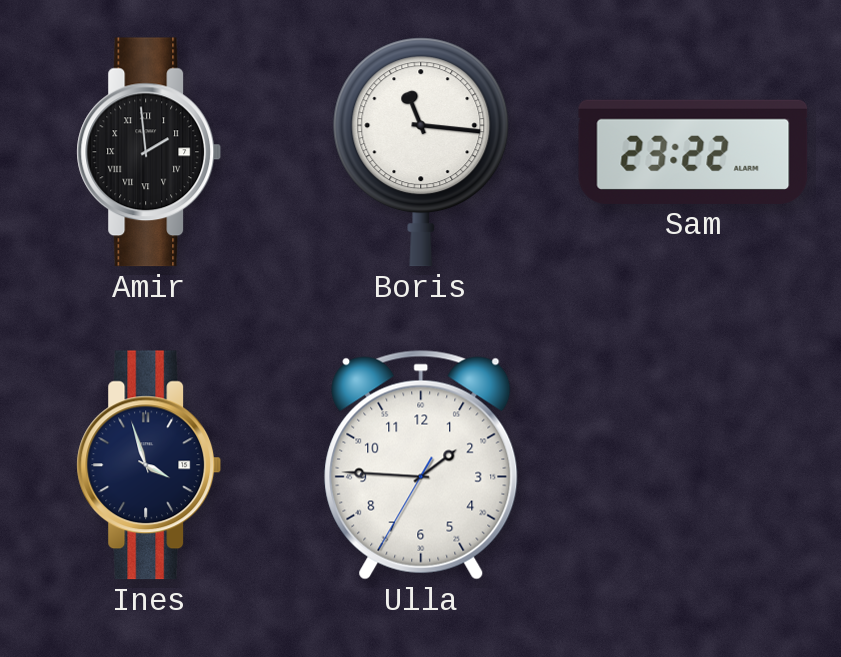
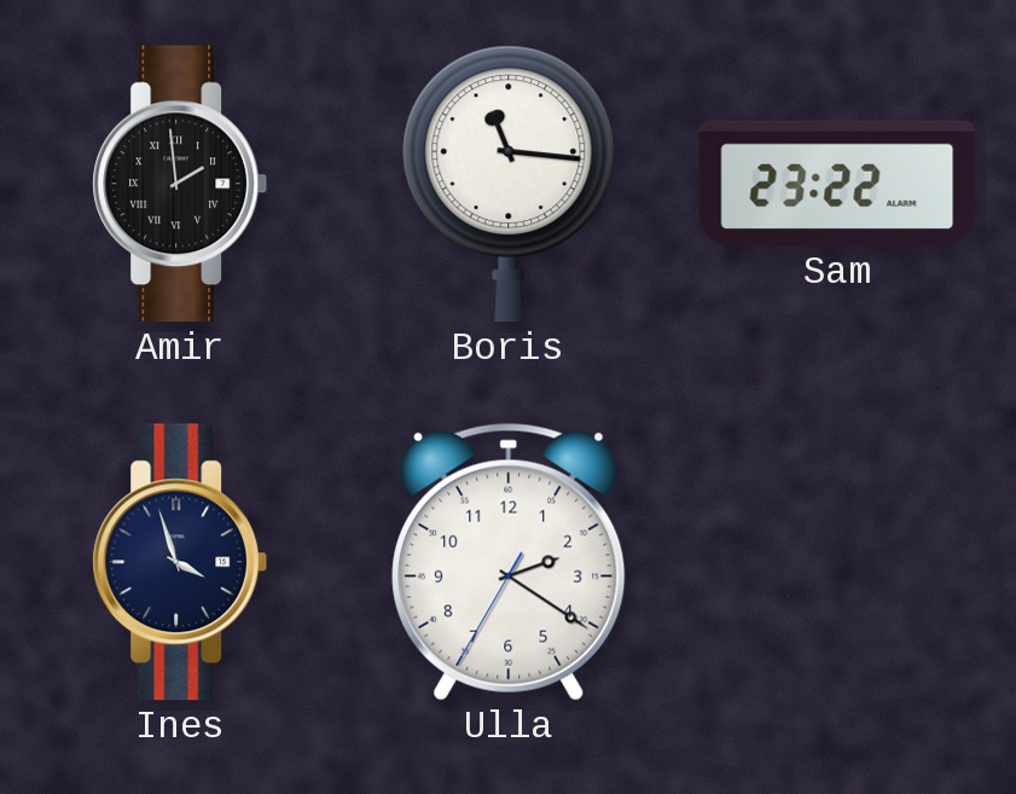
Ulla: 1:45 -> 2:20 (509, 562)
